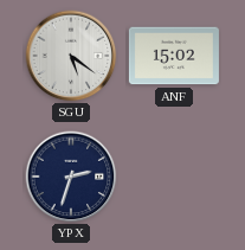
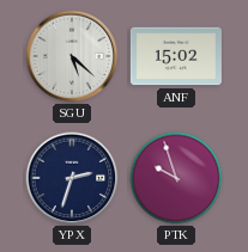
SGU: 5:21 -> 5:22 (72, 56)
PTK: none -> 9:57 (176, 178)
